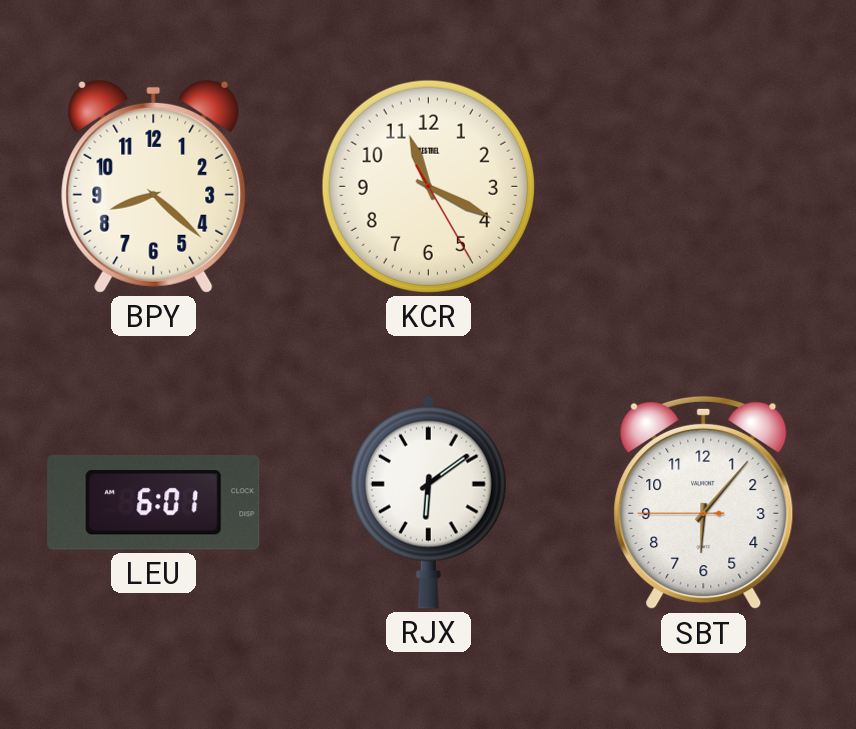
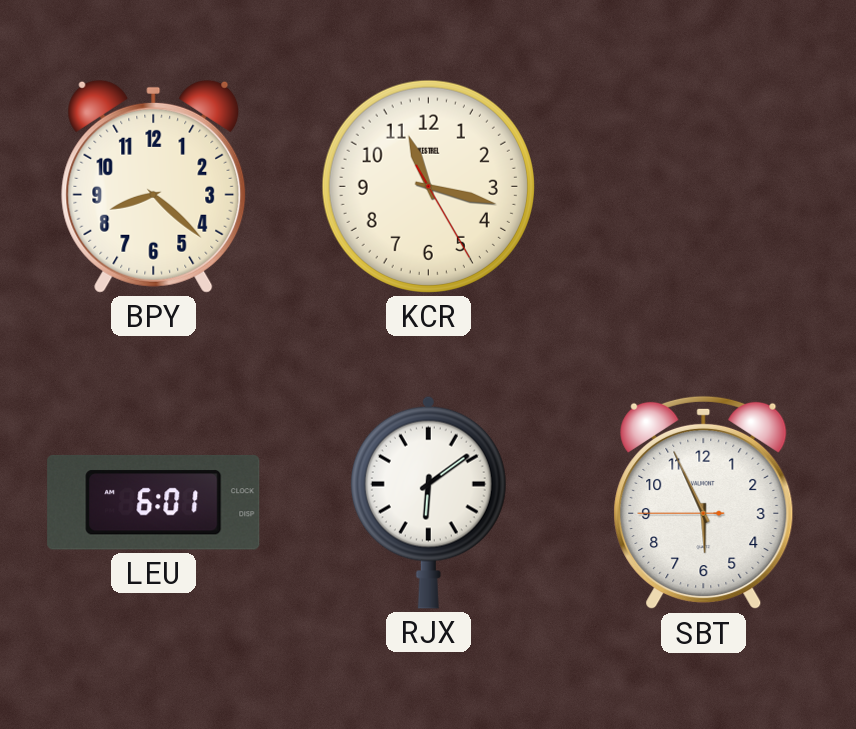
KCR: 11:19 -> 11:17 (428, 186)
SBT: 6:06 -> 5:55 (704, 503)
